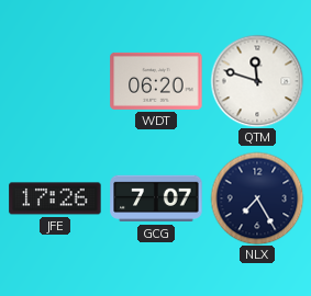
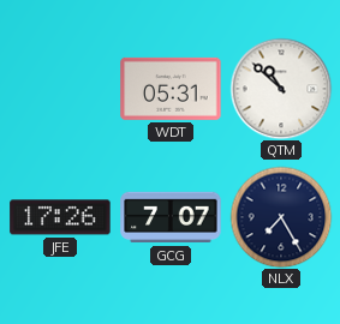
WDT: 06:20 -> 05:31 (171, 89)
QTM: 11:48 -> 10:52 (281, 89)
